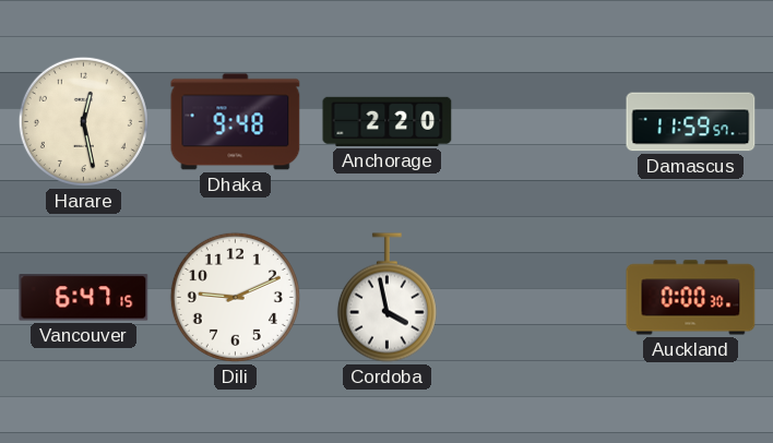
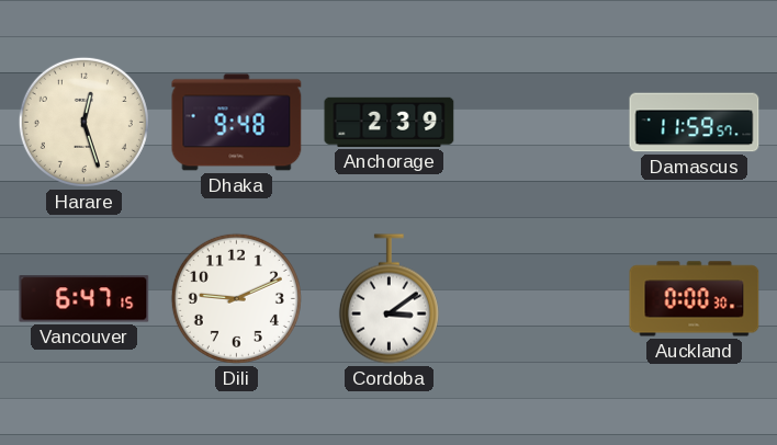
Harare: 12:28 -> 12:27 (83, 122)
Anchorage: 2:20 -> 2:39 (390, 122)
Cordoba: 3:58 -> 3:09 (388, 299)
